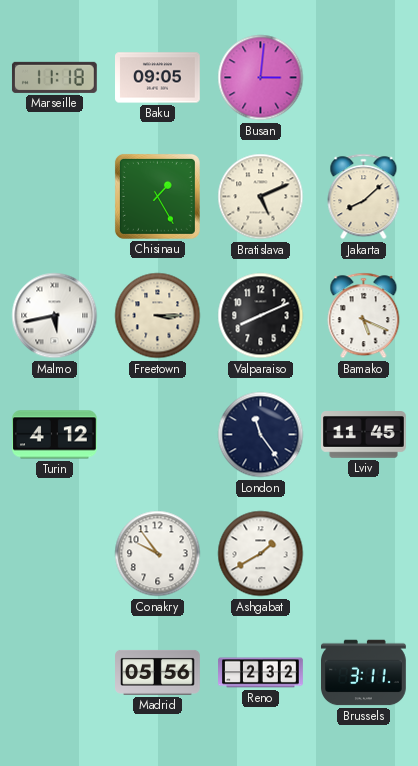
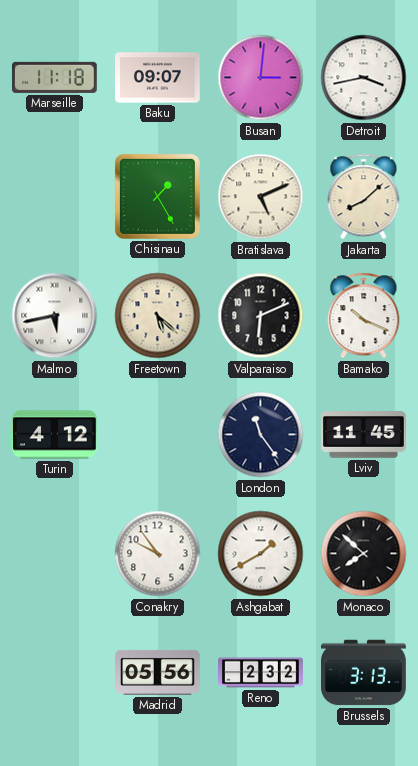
Baku: 09:05 -> 09:07 (158, 78)
Detroit: none -> 3:43 (364, 78)
Freetown: 3:15 -> 5:22 (158, 316)
Valparaiso: 8:11 -> 6:11 (261, 316)
Bamako: 5:19 -> 10:19 (364, 316)
Monaco: none -> 7:52 (364, 554)
Brussels: 3:11 -> 3:13 (364, 673)
